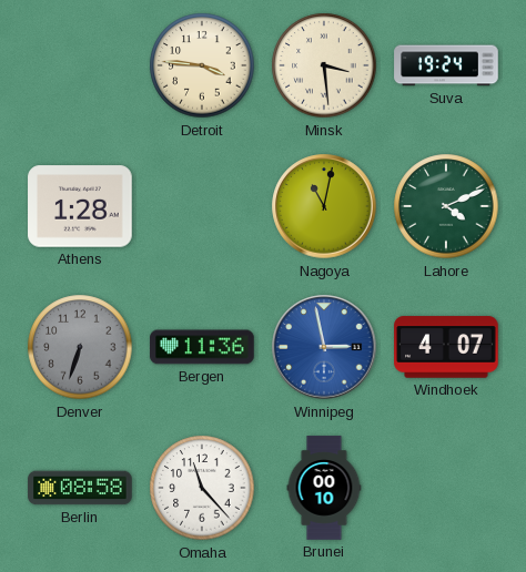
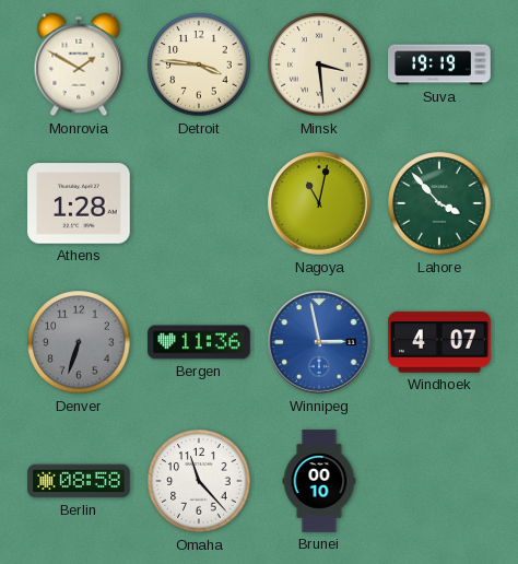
Monrovia: none -> 1:50 (79, 64)
Suva: 19:24 -> 19:19 (439, 64)
Lahore: 4:11 -> 3:53 (439, 203)
